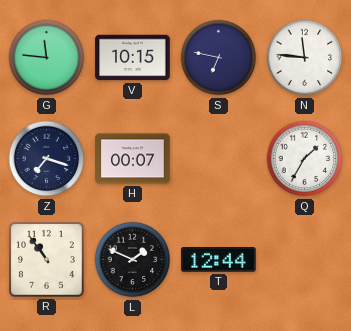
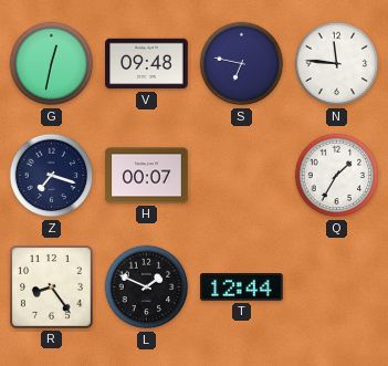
G: 11:46 -> 12:32 (52, 64)
V: 10:15 -> 09:48 (147, 64)
R: 10:54 -> 8:24 (52, 287)
